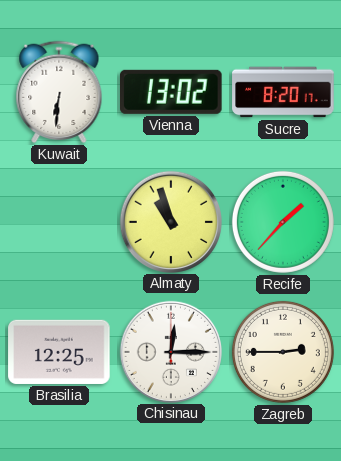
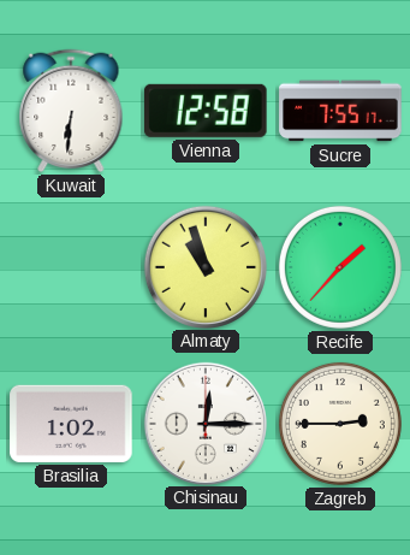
Vienna: 13:02 -> 12:58 (207, 111)
Sucre: 8:20 -> 7:55 (340, 111)
Brasilia: 12:25 -> 1:02 (71, 424)
